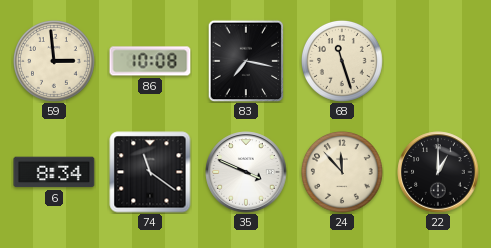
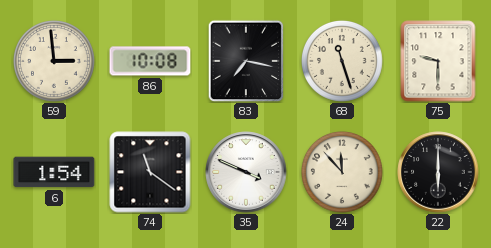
75: none -> 9:30 (438, 61)
6: 8:34 -> 1:54 (54, 172)
22: 1:00 -> 6:00 (438, 172)
